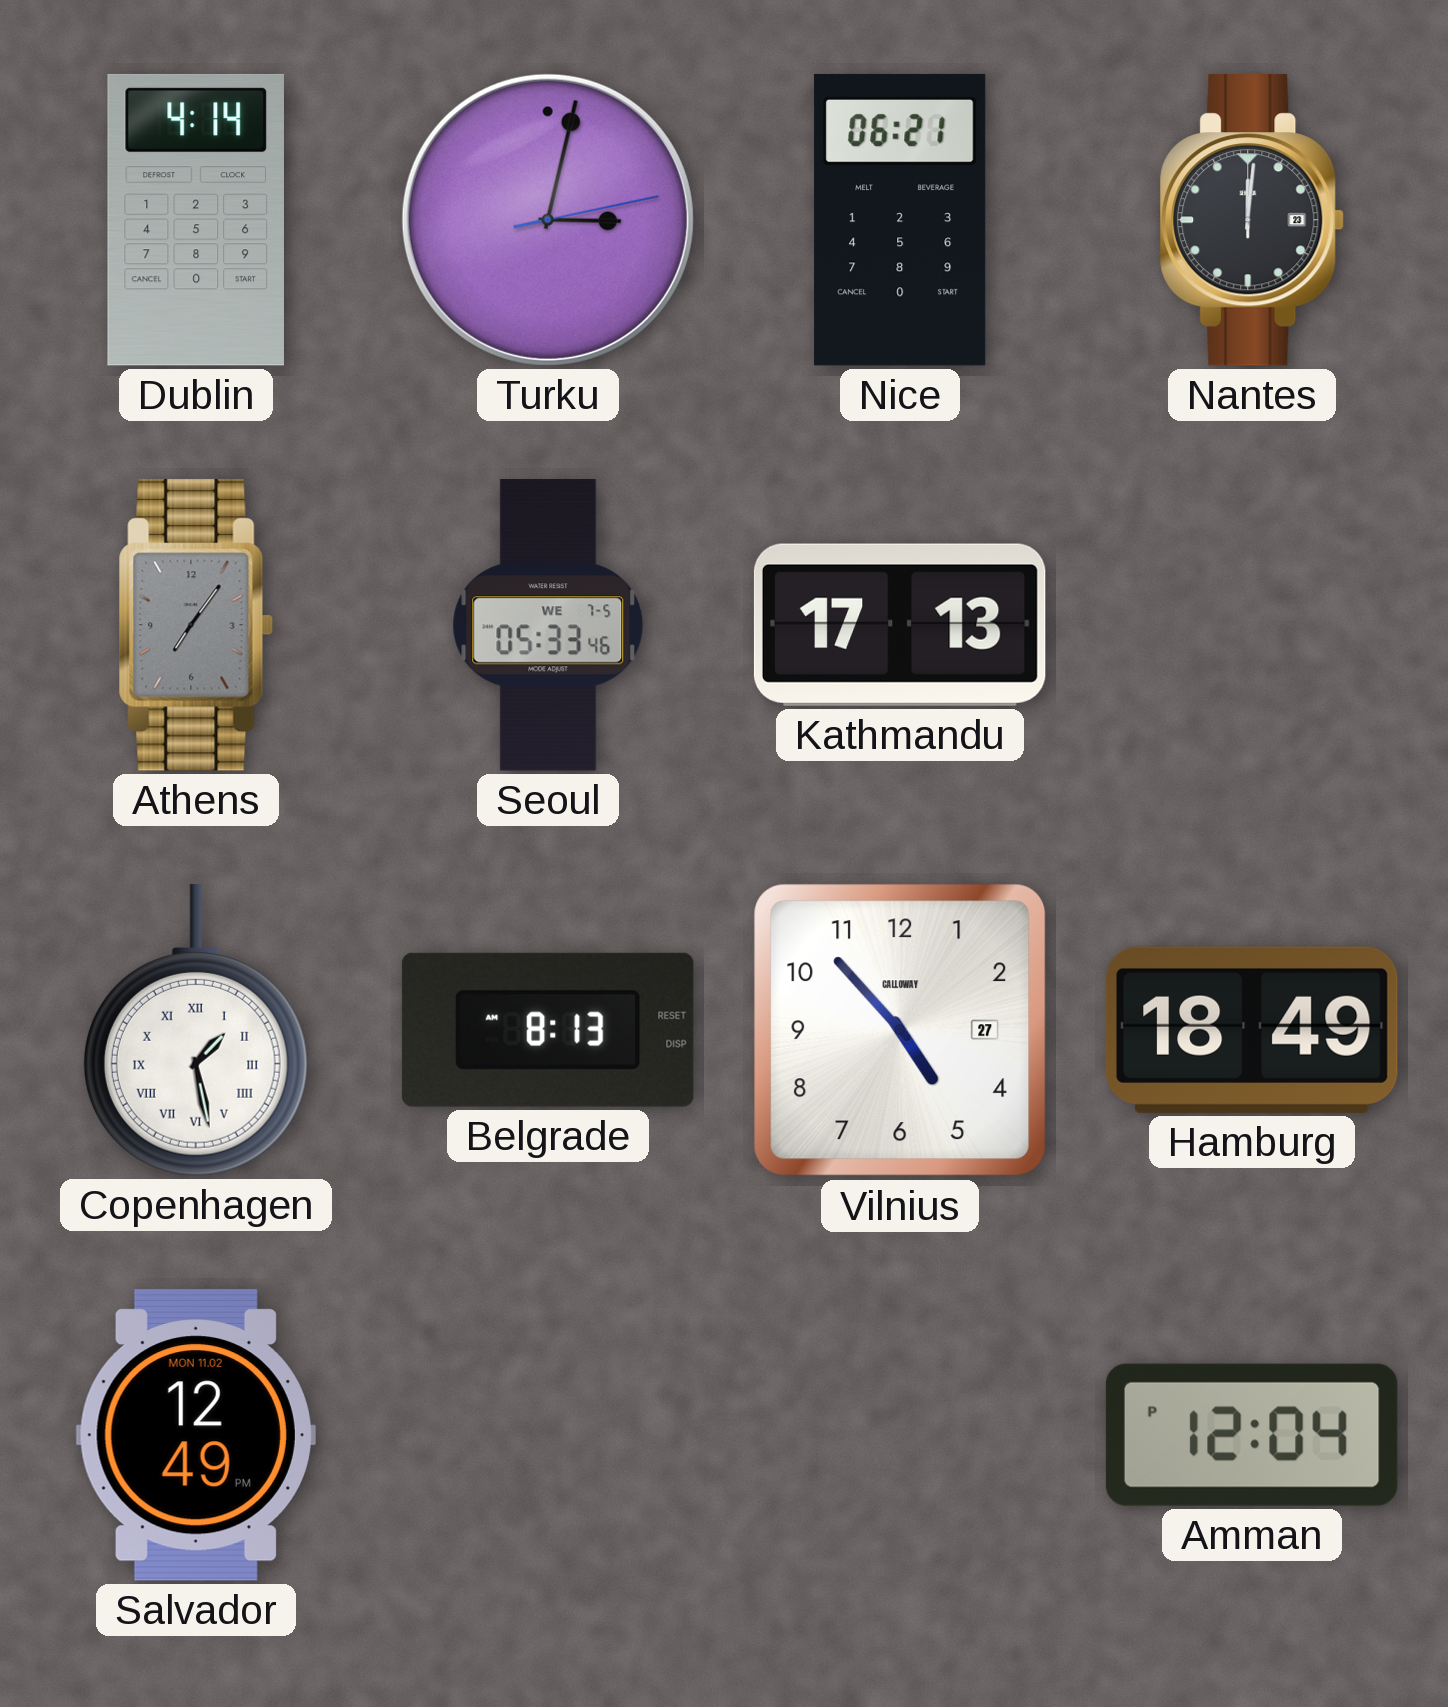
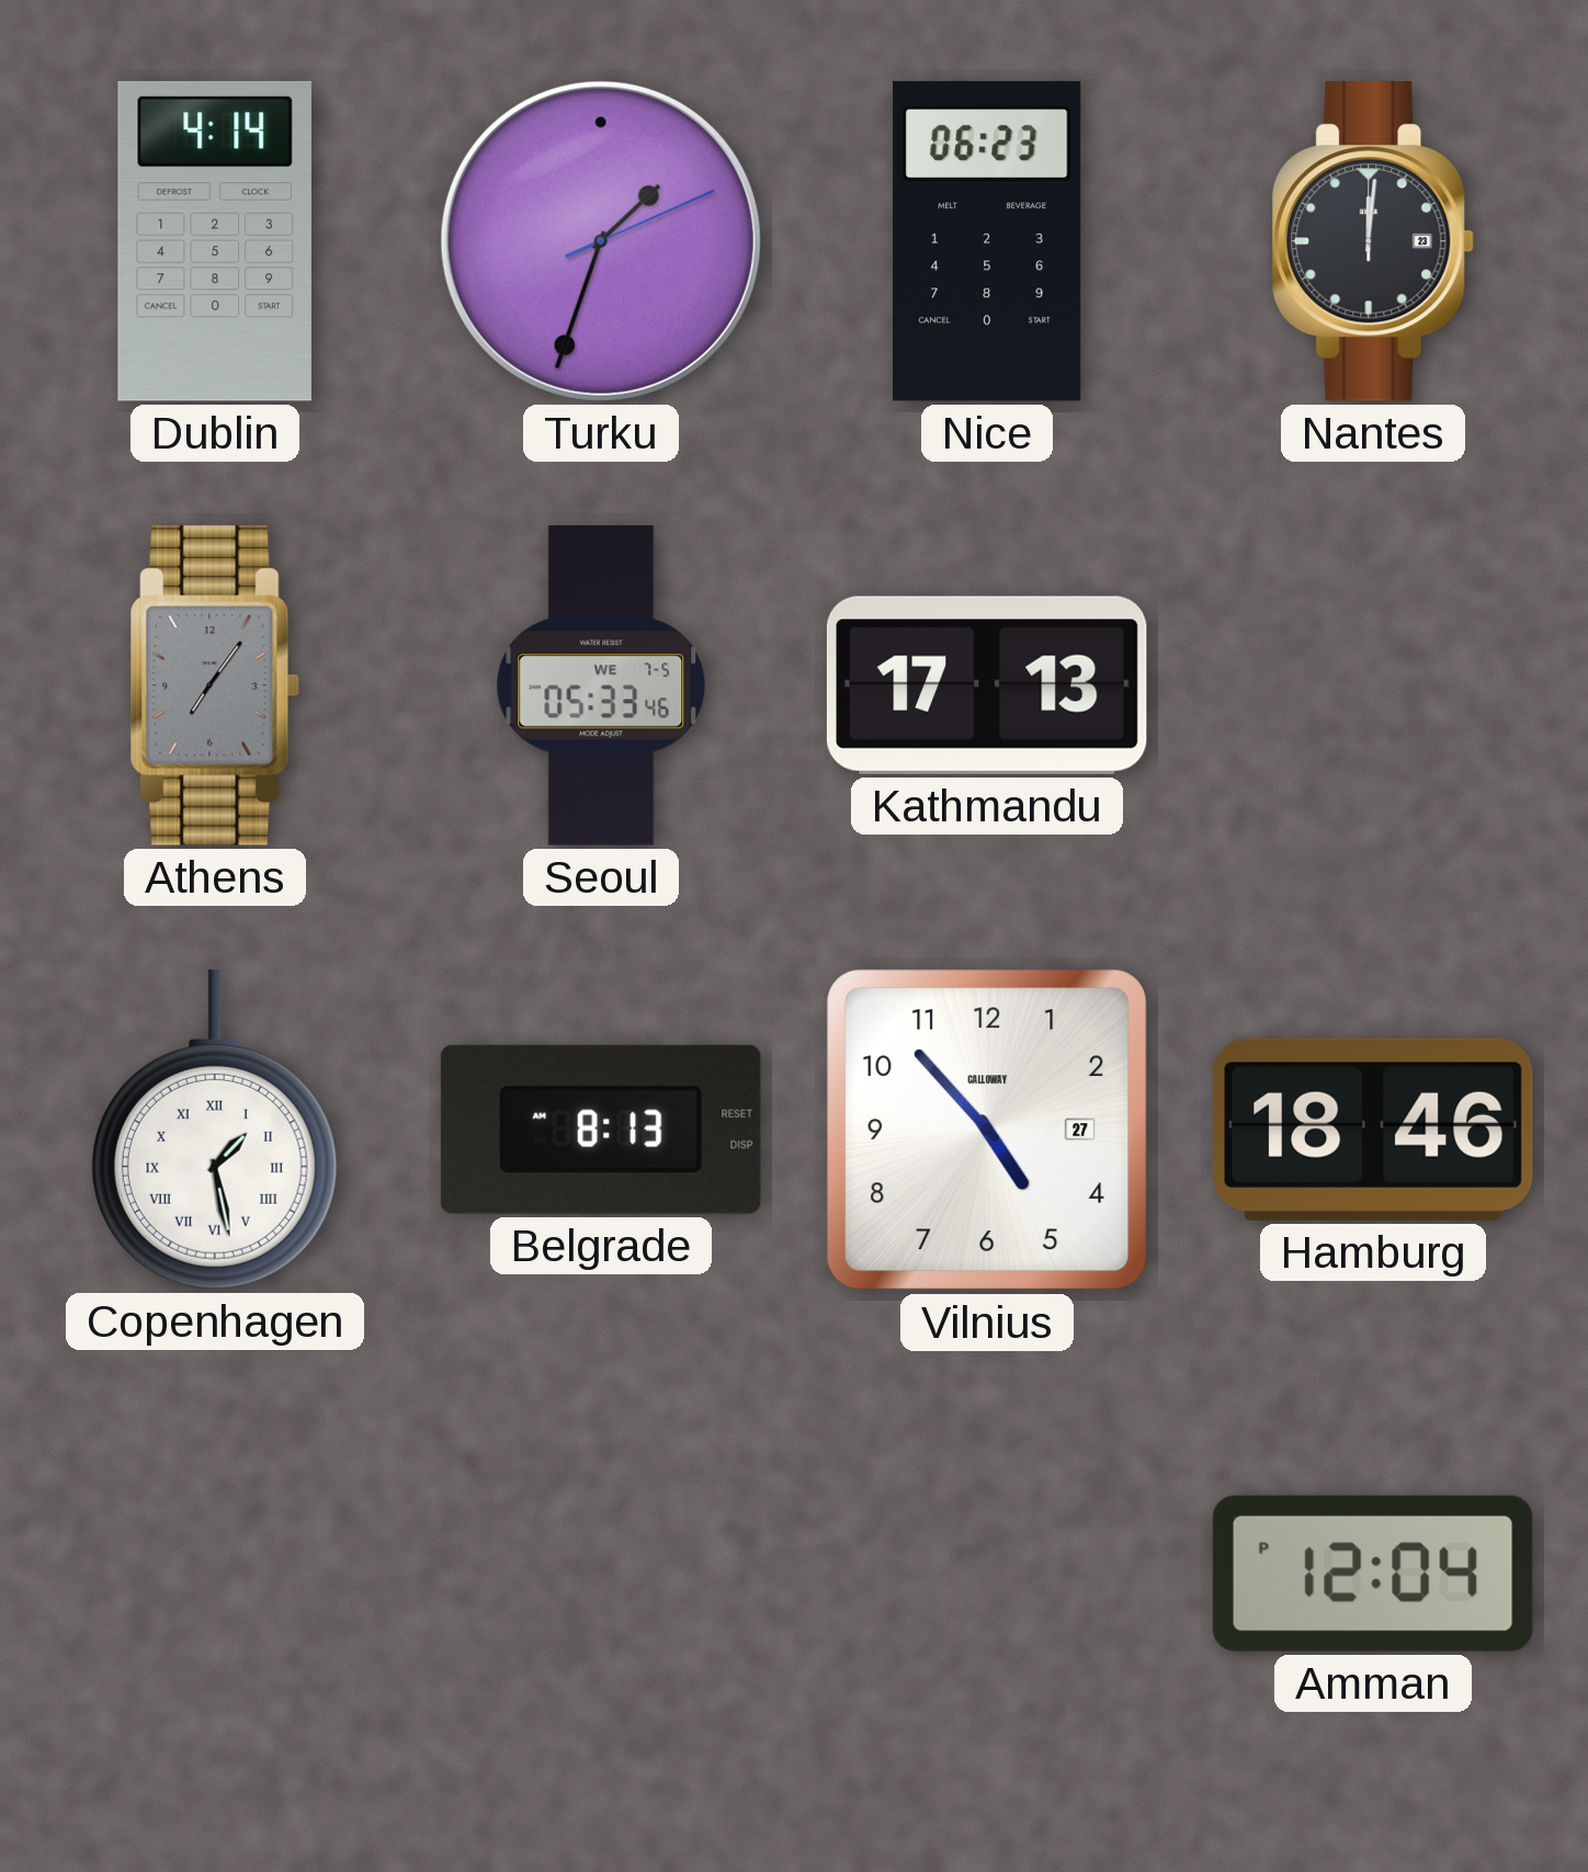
Turku: 3:02 -> 1:33 (601, 241)
Nice: 06:21 -> 06:23 (987, 241)
Hamburg: 18:49 -> 18:46 (1373, 1130)
Salvador: 12:49 -> none (196, 1435)
